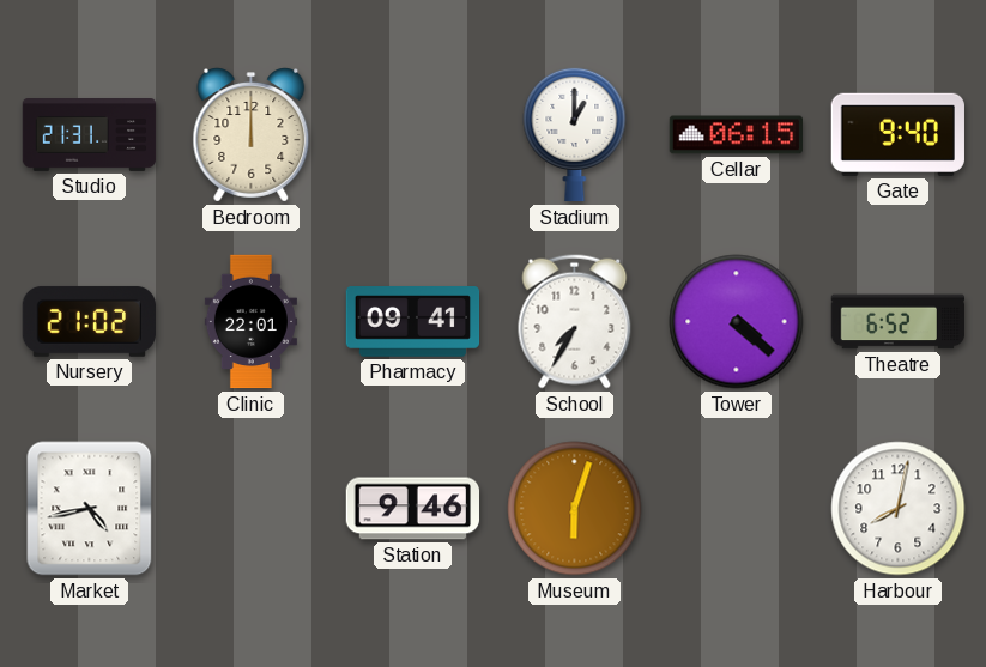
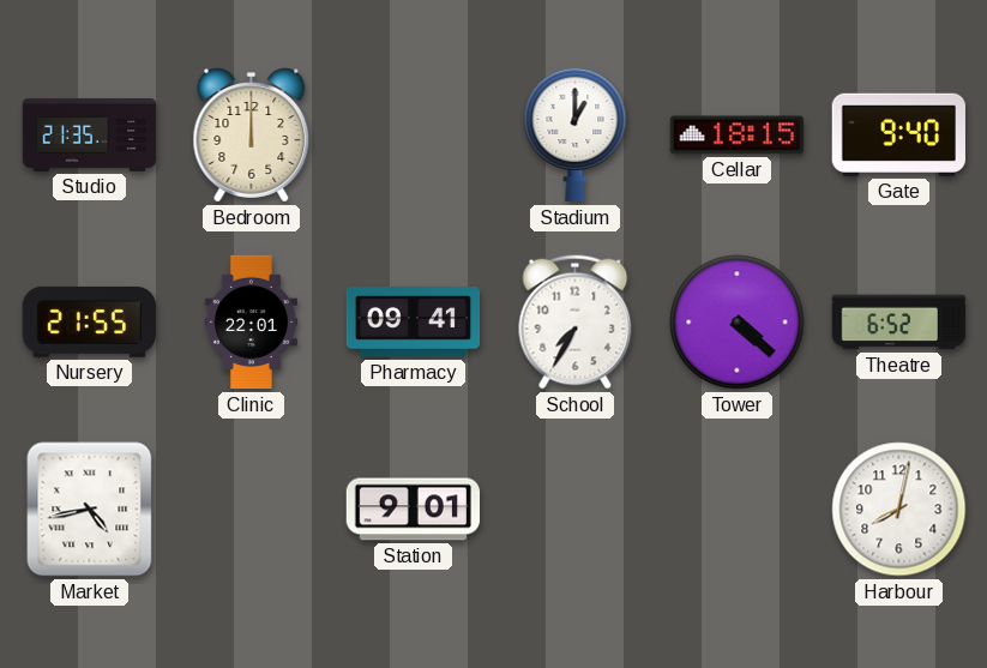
Studio: 21:31 -> 21:35 (90, 136)
Cellar: 06:15 -> 18:15 (736, 136)
Nursery: 21:02 -> 21:55 (89, 321)
Station: 9:46 -> 9:01 (414, 510)
Museum: 6:03 -> none (575, 509)
